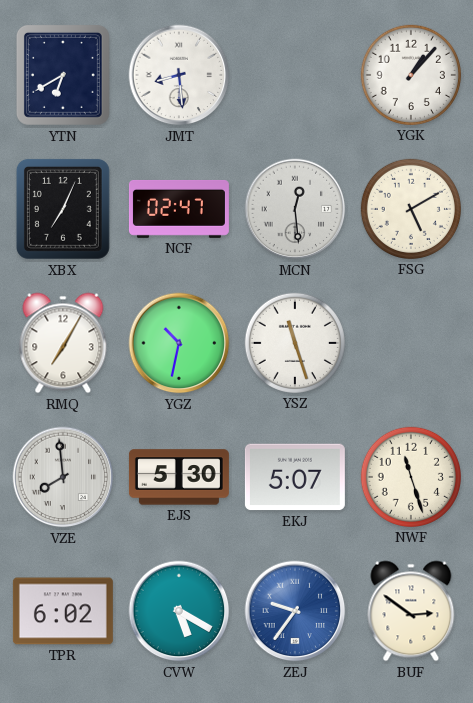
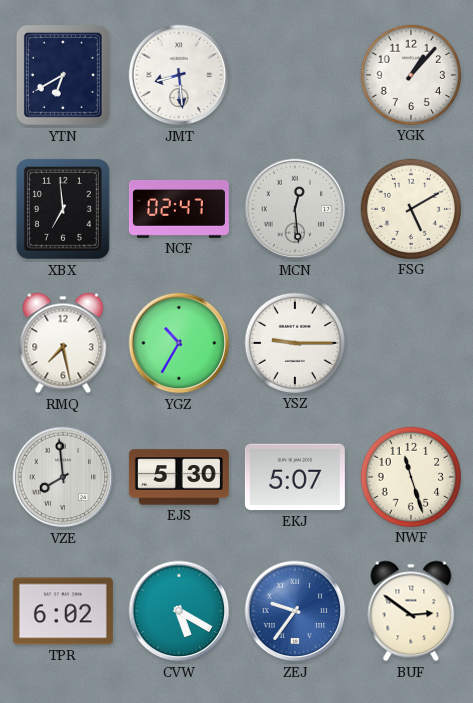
XBX: 7:04 -> 6:59 (63, 209)
RMQ: 7:05 -> 7:28 (63, 343)
YGZ: 10:32 -> 10:35 (179, 343)
YSZ: 11:27 -> 9:15 (295, 343)
